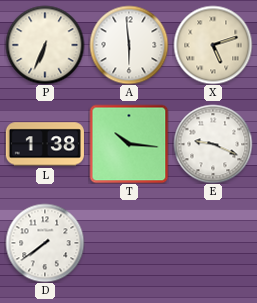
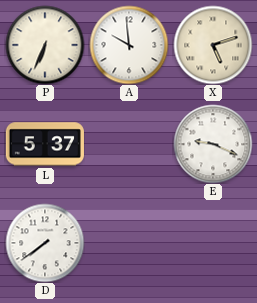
A: 5:59 -> 9:59 (129, 45)
L: 1:38 -> 5:37 (45, 144)
T: 10:16 -> none (129, 144)
